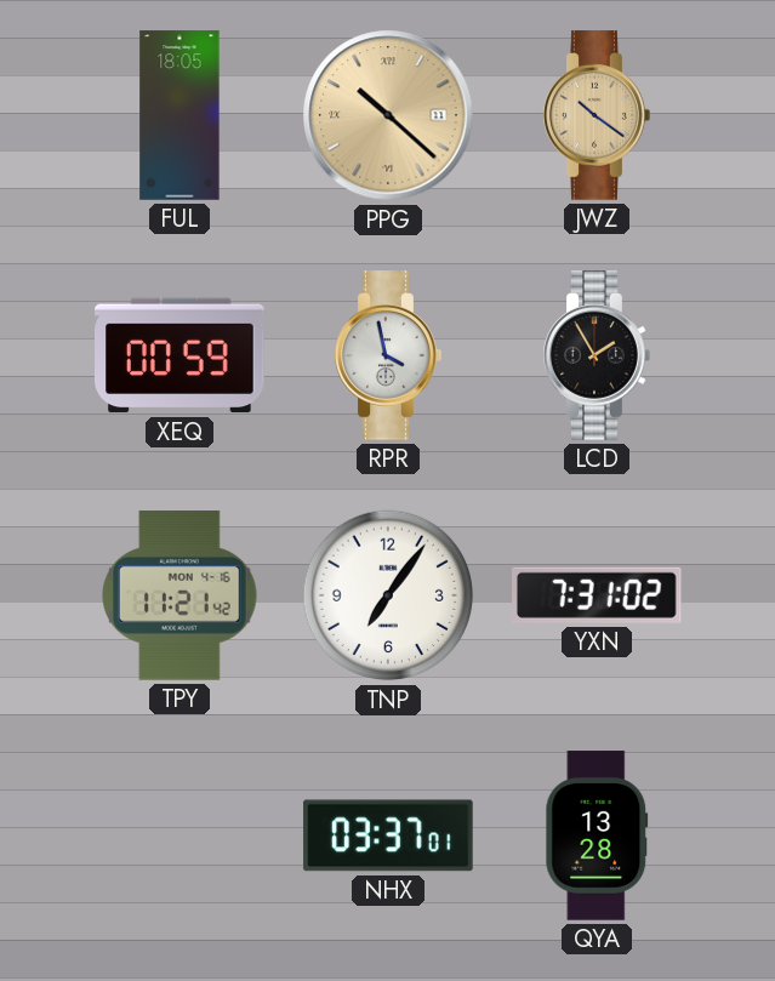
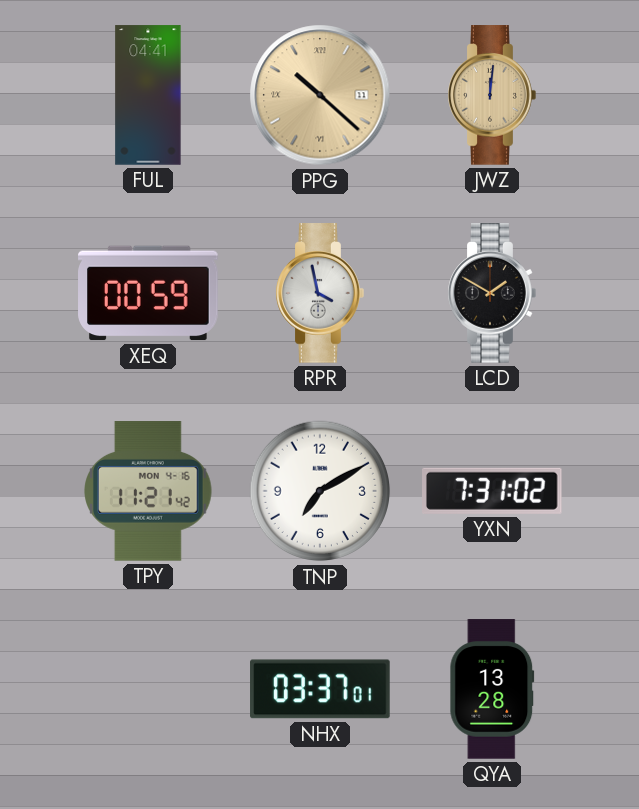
FUL: 18:05 -> 04:41 (148, 95)
JWZ: 10:21 -> 12:01 (492, 95)
LCD: 1:55 -> 1:50 (492, 293)
TNP: 7:06 -> 7:10 (320, 491)
